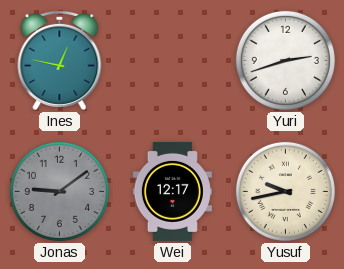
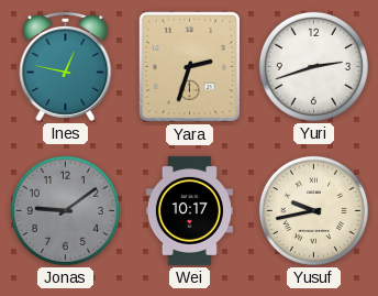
Yara: none -> 2:33 (189, 67)
Wei: 12:17 -> 10:17 (189, 210)
